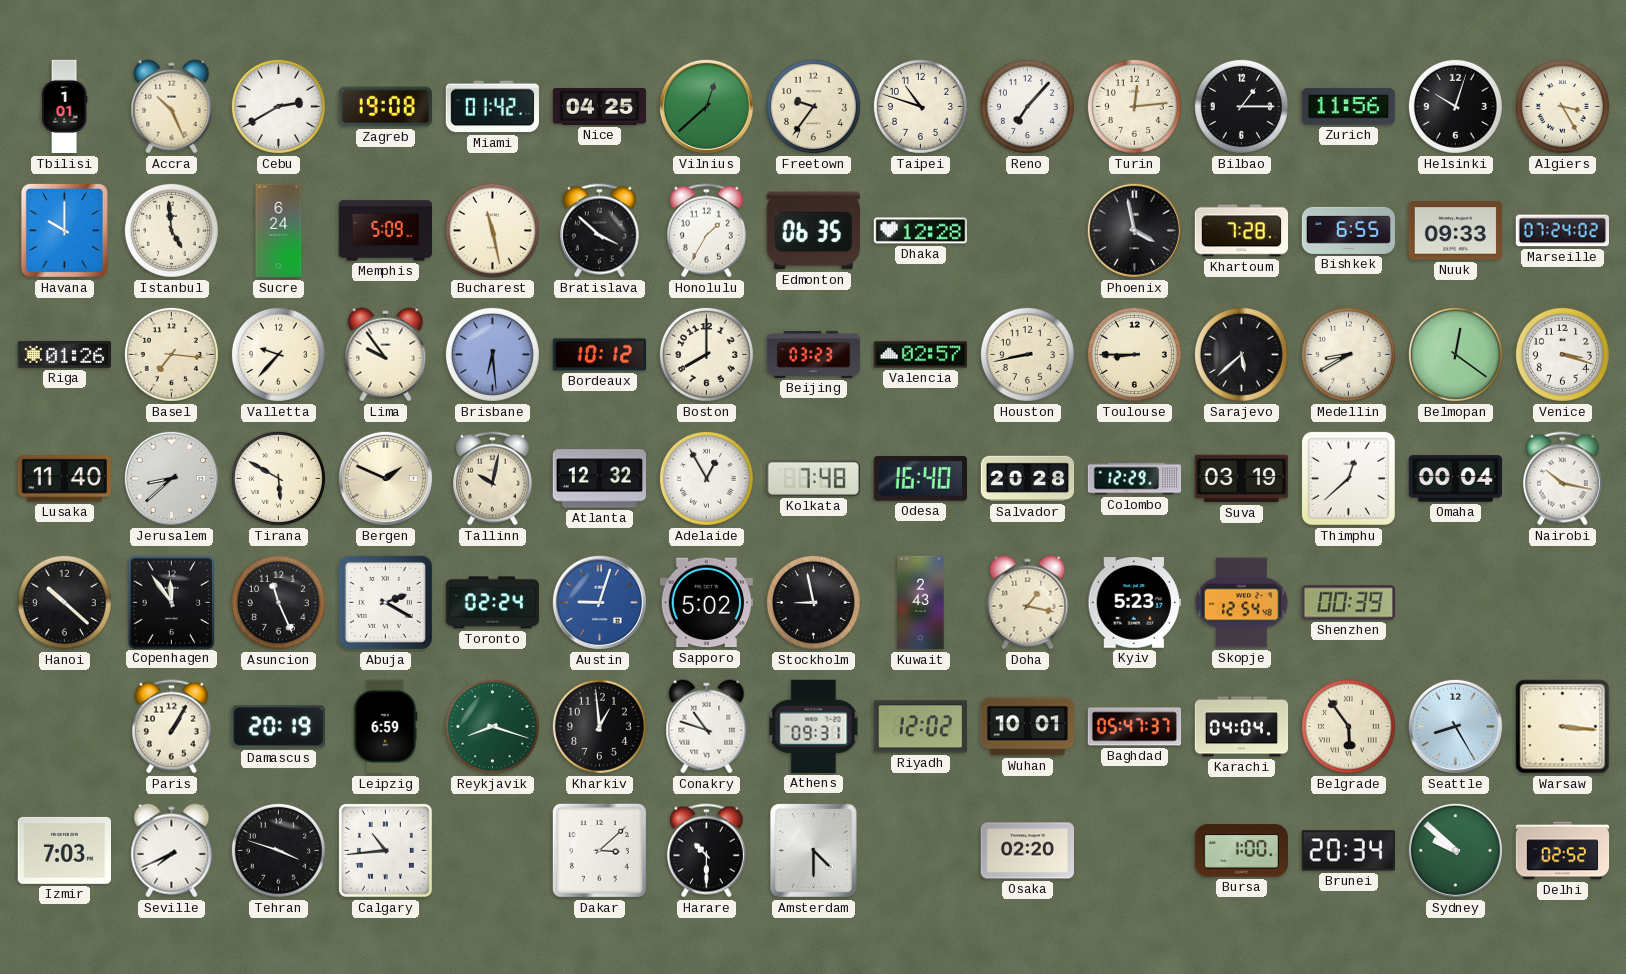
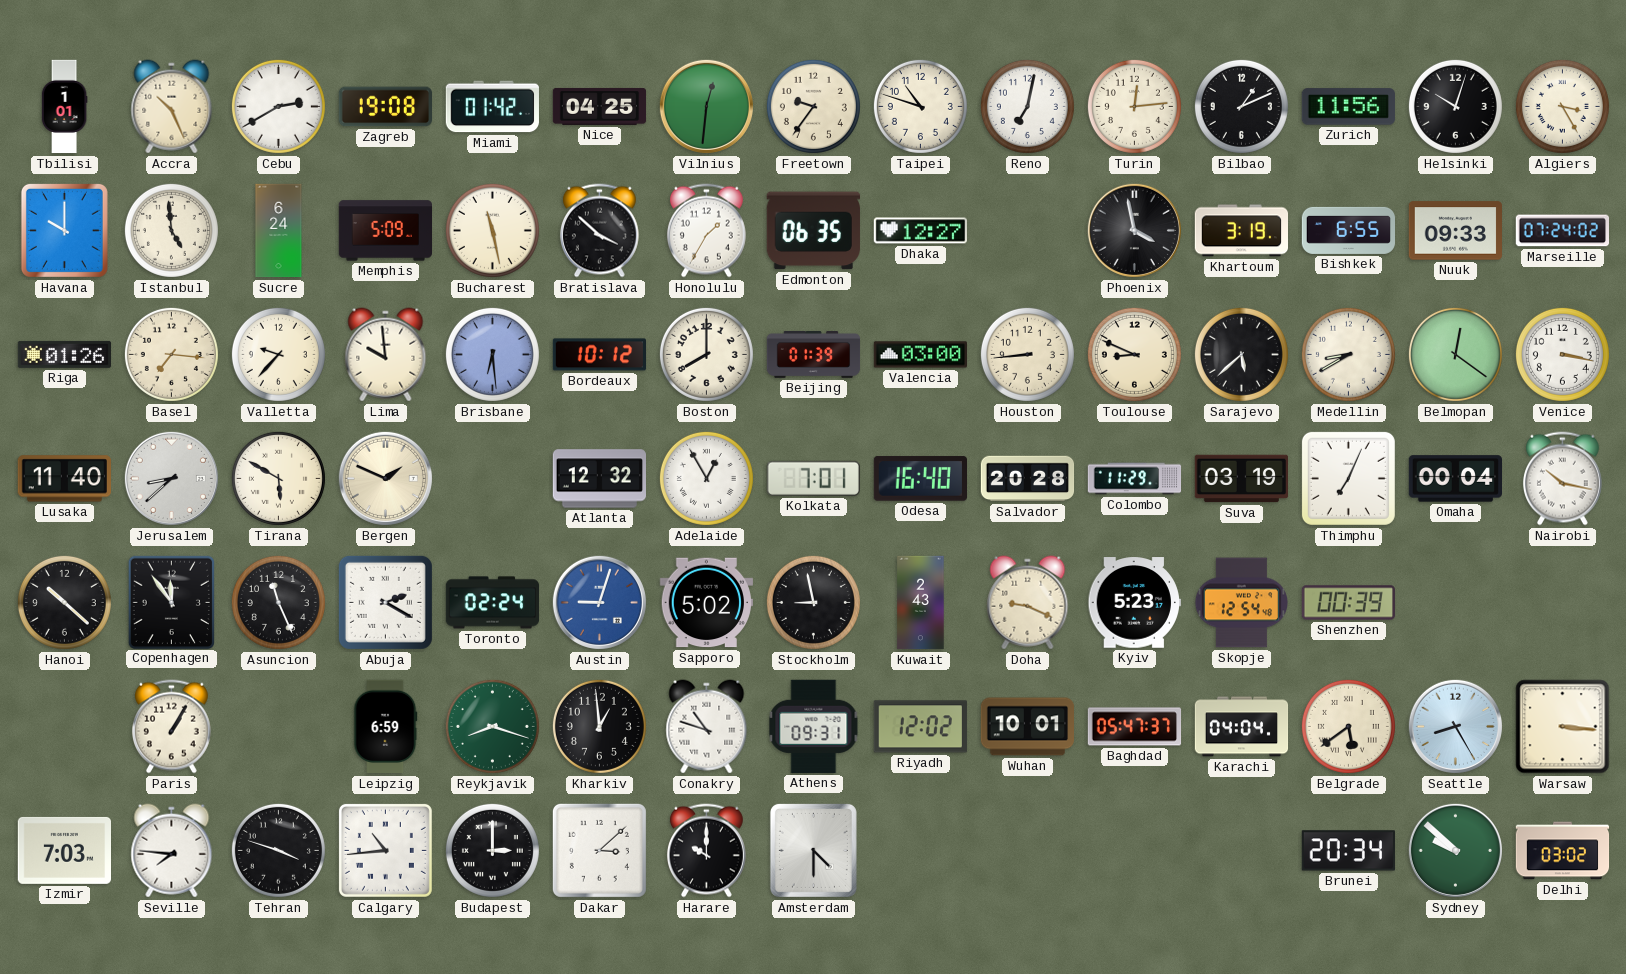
Vilnius: 12:38 -> 12:31 (706, 106)
Reno: 7:07 -> 7:02 (1027, 106)
Bilbao: 1:15 -> 1:11 (1241, 106)
Dhaka: 12:28 -> 12:27 (920, 231)
Khartoum: 7:28 -> 3:19 (1241, 231)
Lima: 9:54 -> 9:59 (386, 355)
Beijing: 03:23 -> 01:39 (814, 355)
Valencia: 02:57 -> 03:00 (921, 355)
Houston: 8:43 -> 8:44 (1027, 354)
Toulouse: 8:45 -> 8:49 (1134, 354)
Venice: 3:18 -> 3:17 (1562, 354)
Tallinn: 10:02 -> none (492, 479)
Kolkata: 7:48 -> 7:01 (813, 478)
Colombo: 12:29 -> 11:29 (1135, 479)
Thimphu: 12:38 -> 7:04 (1348, 478)
Doha: 1:17 -> 9:19 (1028, 603)
Damascus: 20:19 -> none (278, 727)
Belgrade: 5:54 -> 5:39 (1348, 726)
Seville: 7:41 -> 7:46 (172, 851)
Budapest: none -> 3:00 (492, 850)
Harare: 10:30 -> 10:00 (706, 851)
Osaka: 02:20 -> none (1028, 851)
Bursa: 1:00 -> none (1241, 851)
Delhi: 02:52 -> 03:02 (1563, 851)
